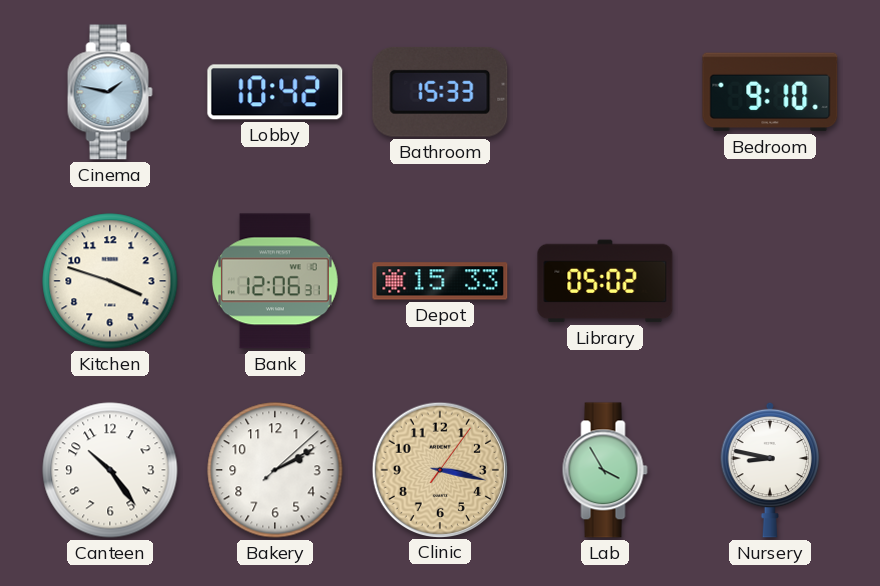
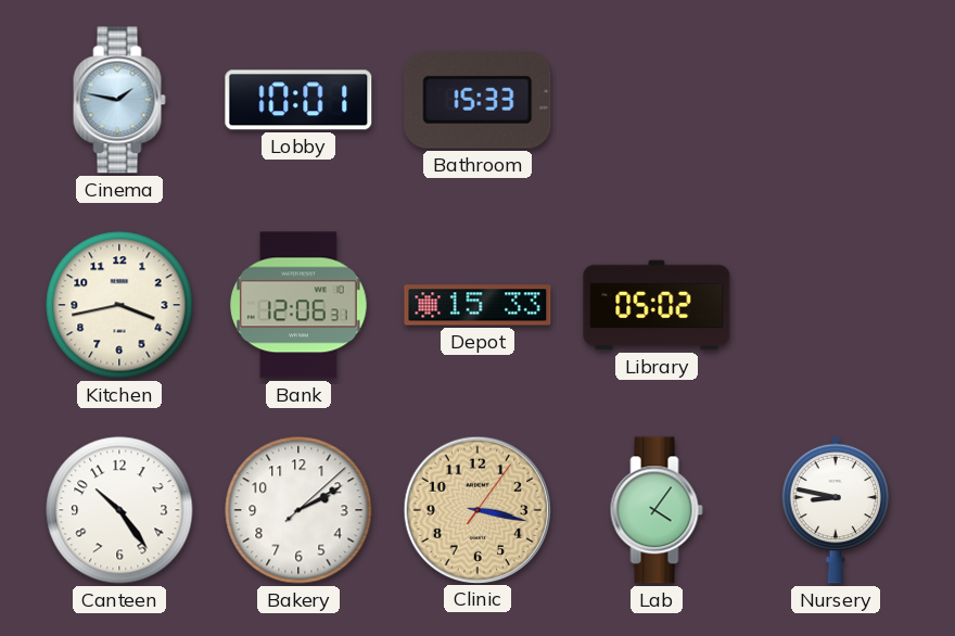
Lobby: 10:42 -> 10:01 (298, 100)
Bedroom: 9:10 -> none (770, 92)
Kitchen: 3:48 -> 3:43 (119, 305)
Lab: 3:55 -> 4:06 (657, 510)
